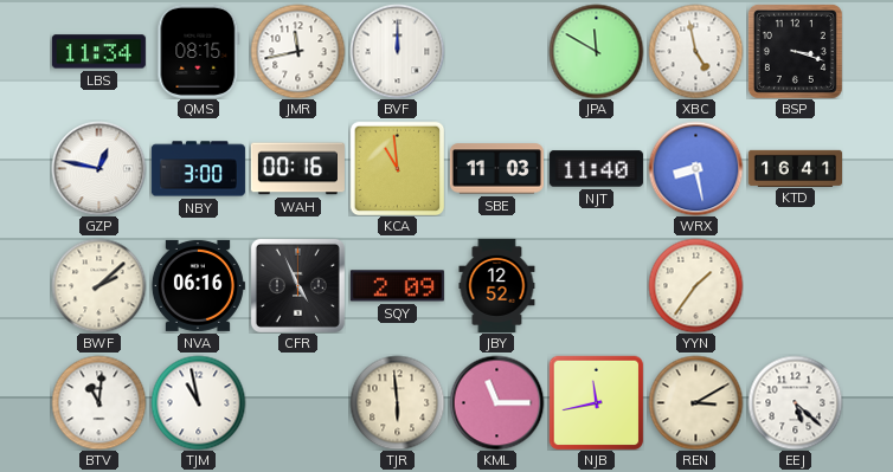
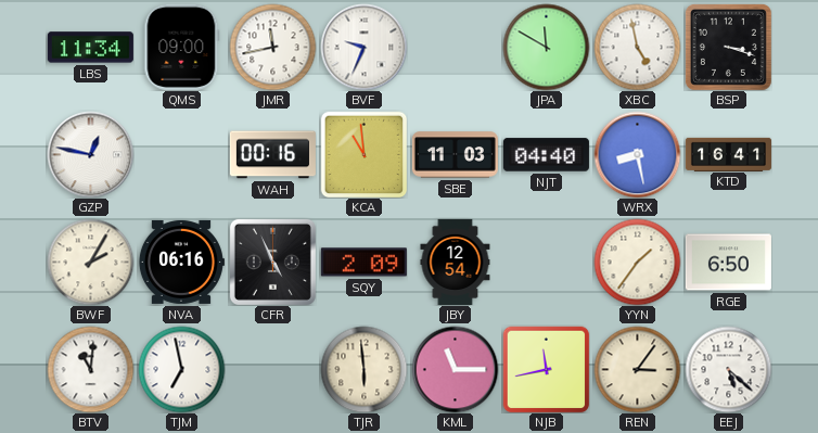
QMS: 08:15 -> 09:00 (182, 47)
BVF: 12:00 -> 9:34 (363, 47)
NBY: 3:00 -> none (198, 169)
NJT: 11:40 -> 04:40 (546, 155)
BWF: 2:08 -> 2:05 (90, 262)
JBY: 12:52 -> 12:54 (456, 262)
RGE: none -> 6:50 (728, 263)
TJM: 10:58 -> 6:58 (181, 369)
REN: 3:10 -> 3:06 (637, 369)
